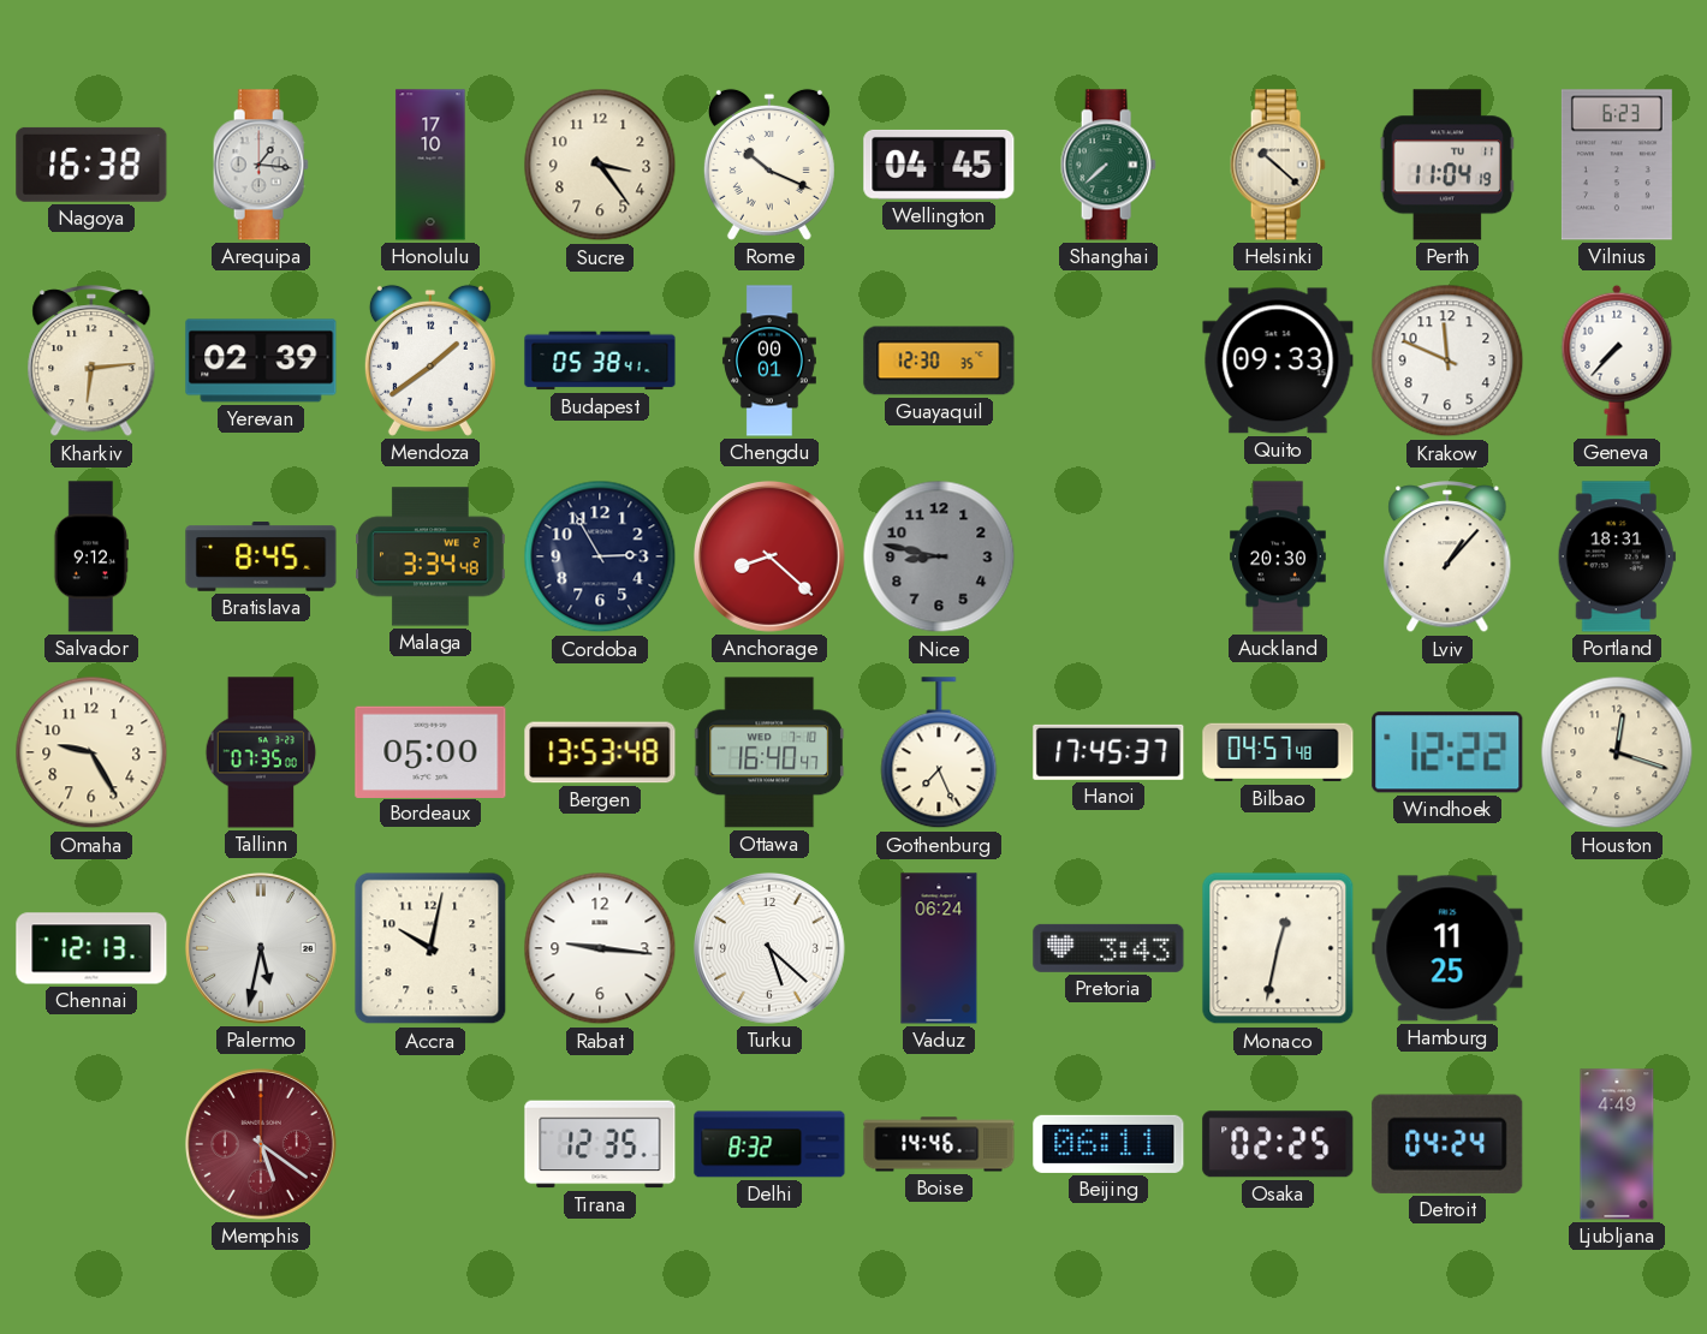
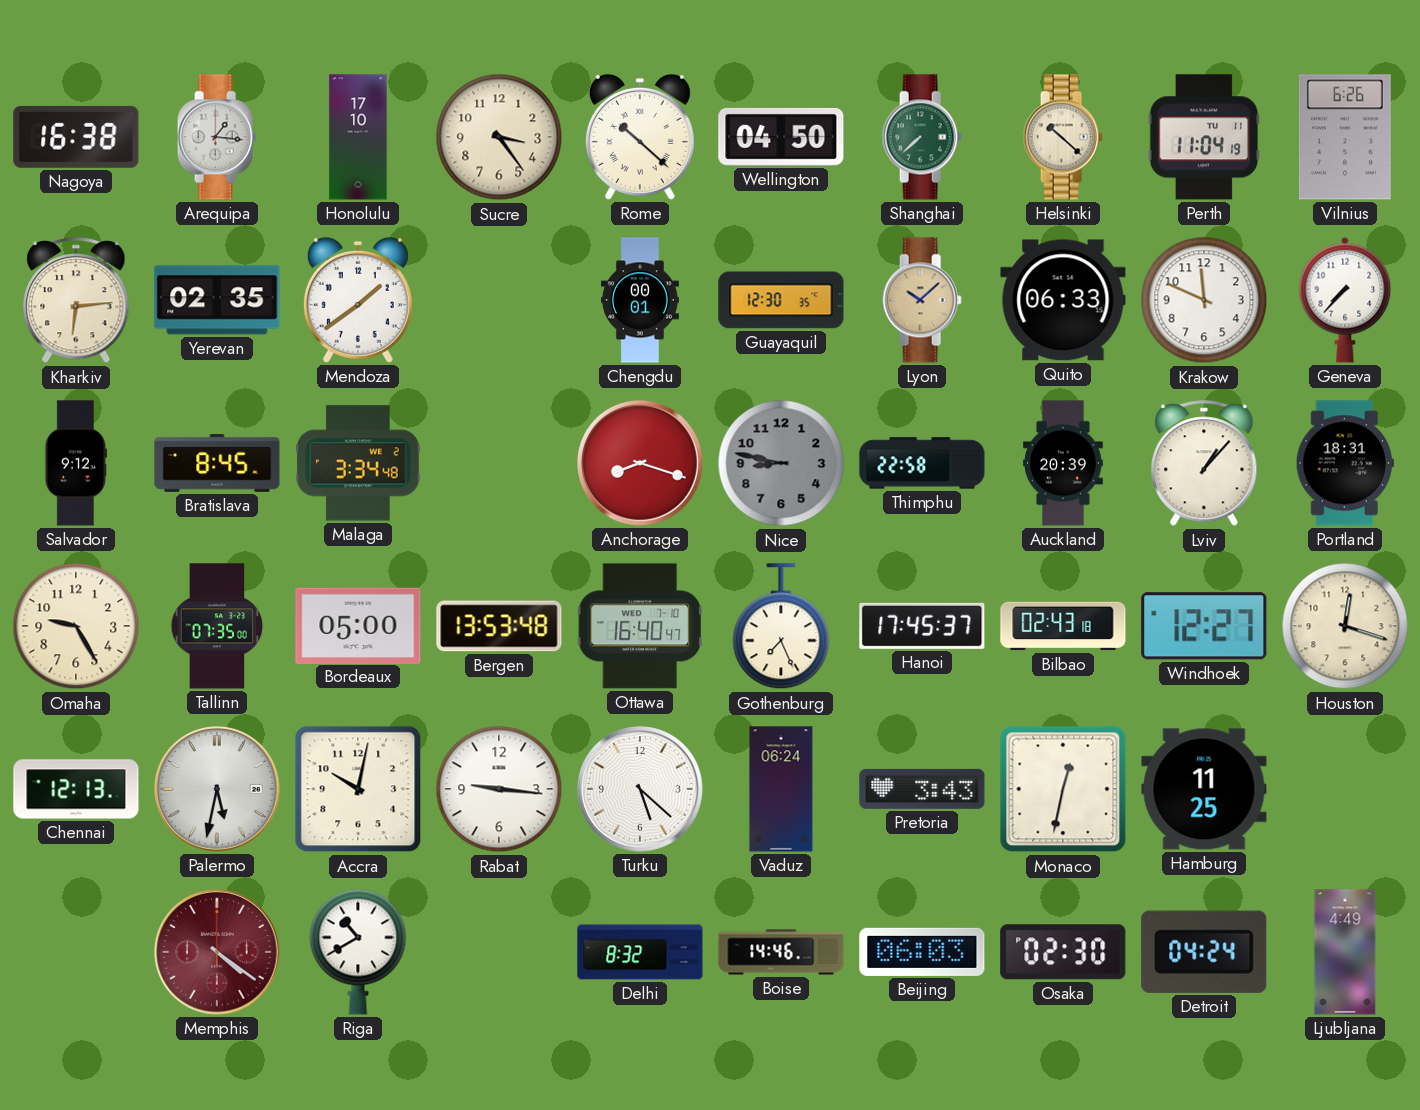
Rome: 10:19 -> 10:22 (640, 137)
Wellington: 04:45 -> 04:50 (781, 137)
Vilnius: 6:23 -> 6:26 (1345, 137)
Yerevan: 02:39 -> 02:35 (217, 300)
Budapest: 05:38 -> none (600, 361)
Lyon: none -> 10:08 (922, 300)
Quito: 09:33 -> 06:33 (1063, 300)
Cordoba: 2:55 -> none (600, 556)
Anchorage: 8:22 -> 8:18 (640, 463)
Thimphu: none -> 22:58 (922, 463)
Auckland: 20:30 -> 20:39 (1064, 463)
Bilbao: 04:57 -> 02:43 (1063, 626)
Windhoek: 12:22 -> 12:27 (1204, 626)
Memphis: 5:21 -> 4:21 (217, 952)
Riga: none -> 10:40 (358, 952)
Tirana: 12:35 -> none (600, 1144)
Beijing: 06:11 -> 06:03 (922, 952)
Osaka: 02:25 -> 02:30 (1063, 952)
